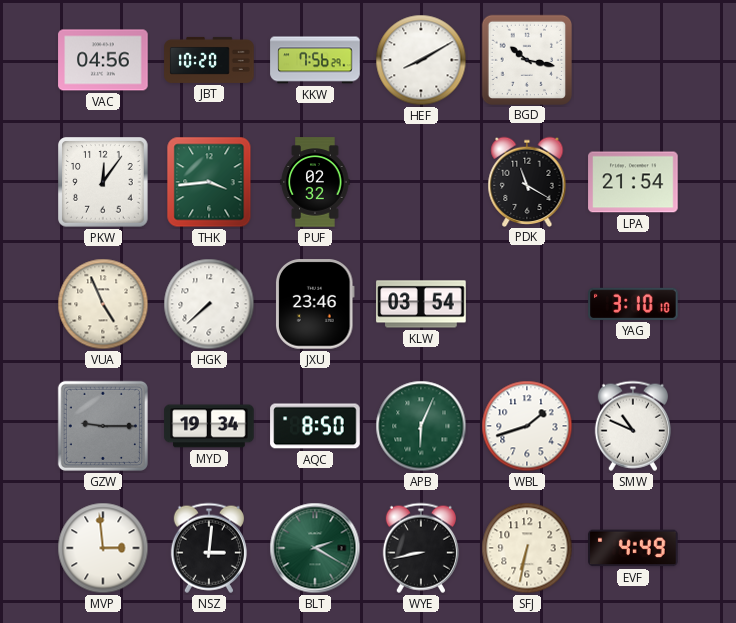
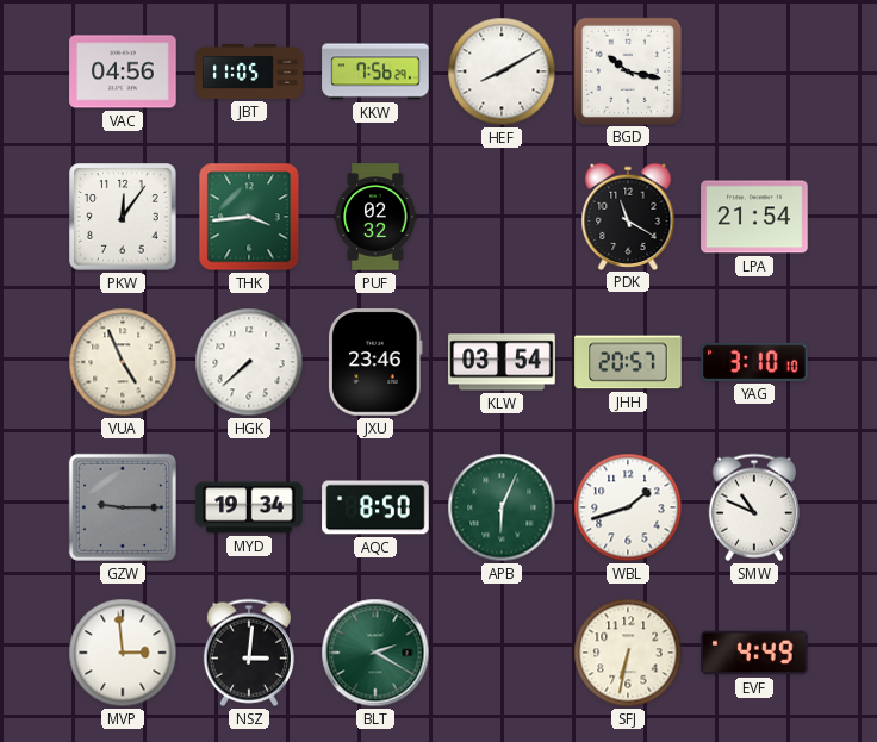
JBT: 10:20 -> 11:05 (249, 71)
JHH: none -> 20:57 (628, 362)
WYE: 8:43 -> none (421, 548)
